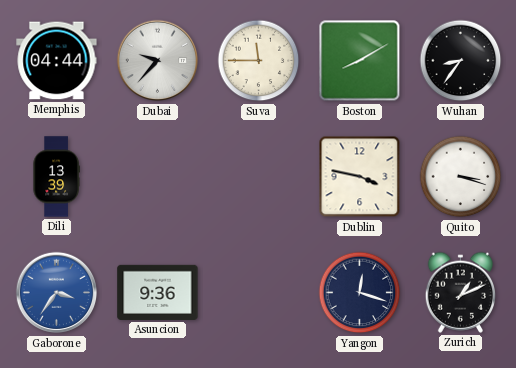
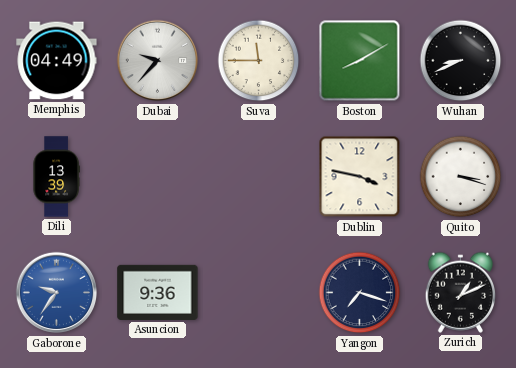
Memphis: 04:44 -> 04:49 (57, 61)
Wuhan: 8:36 -> 8:41 (461, 61)
Gaborone: 3:36 -> 9:36 (57, 293)
Yangon: 12:18 -> 7:18 (360, 293)
